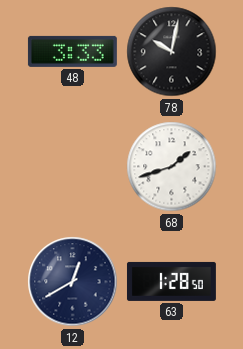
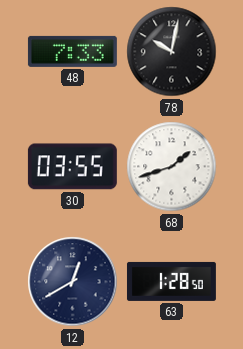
48: 3:33 -> 7:33 (72, 51)
30: none -> 03:55 (72, 167)
